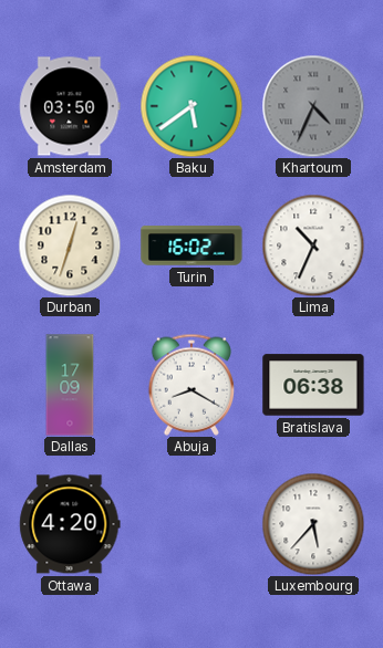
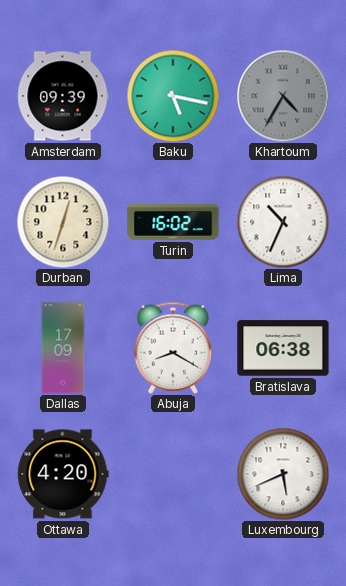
Amsterdam: 03:50 -> 09:39 (63, 96)
Baku: 5:39 -> 5:17 (173, 96)
Khartoum: 4:34 -> 4:35 (283, 96)
Luxembourg: 5:37 -> 5:41 (283, 474)
